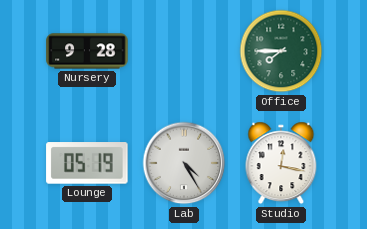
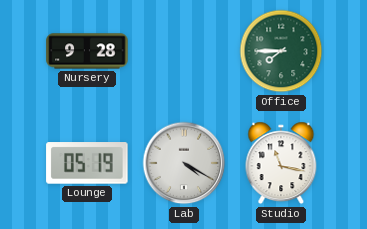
Lab: 4:25 -> 4:20 (184, 163)
Studio: 12:17 -> 11:17 (281, 163)
